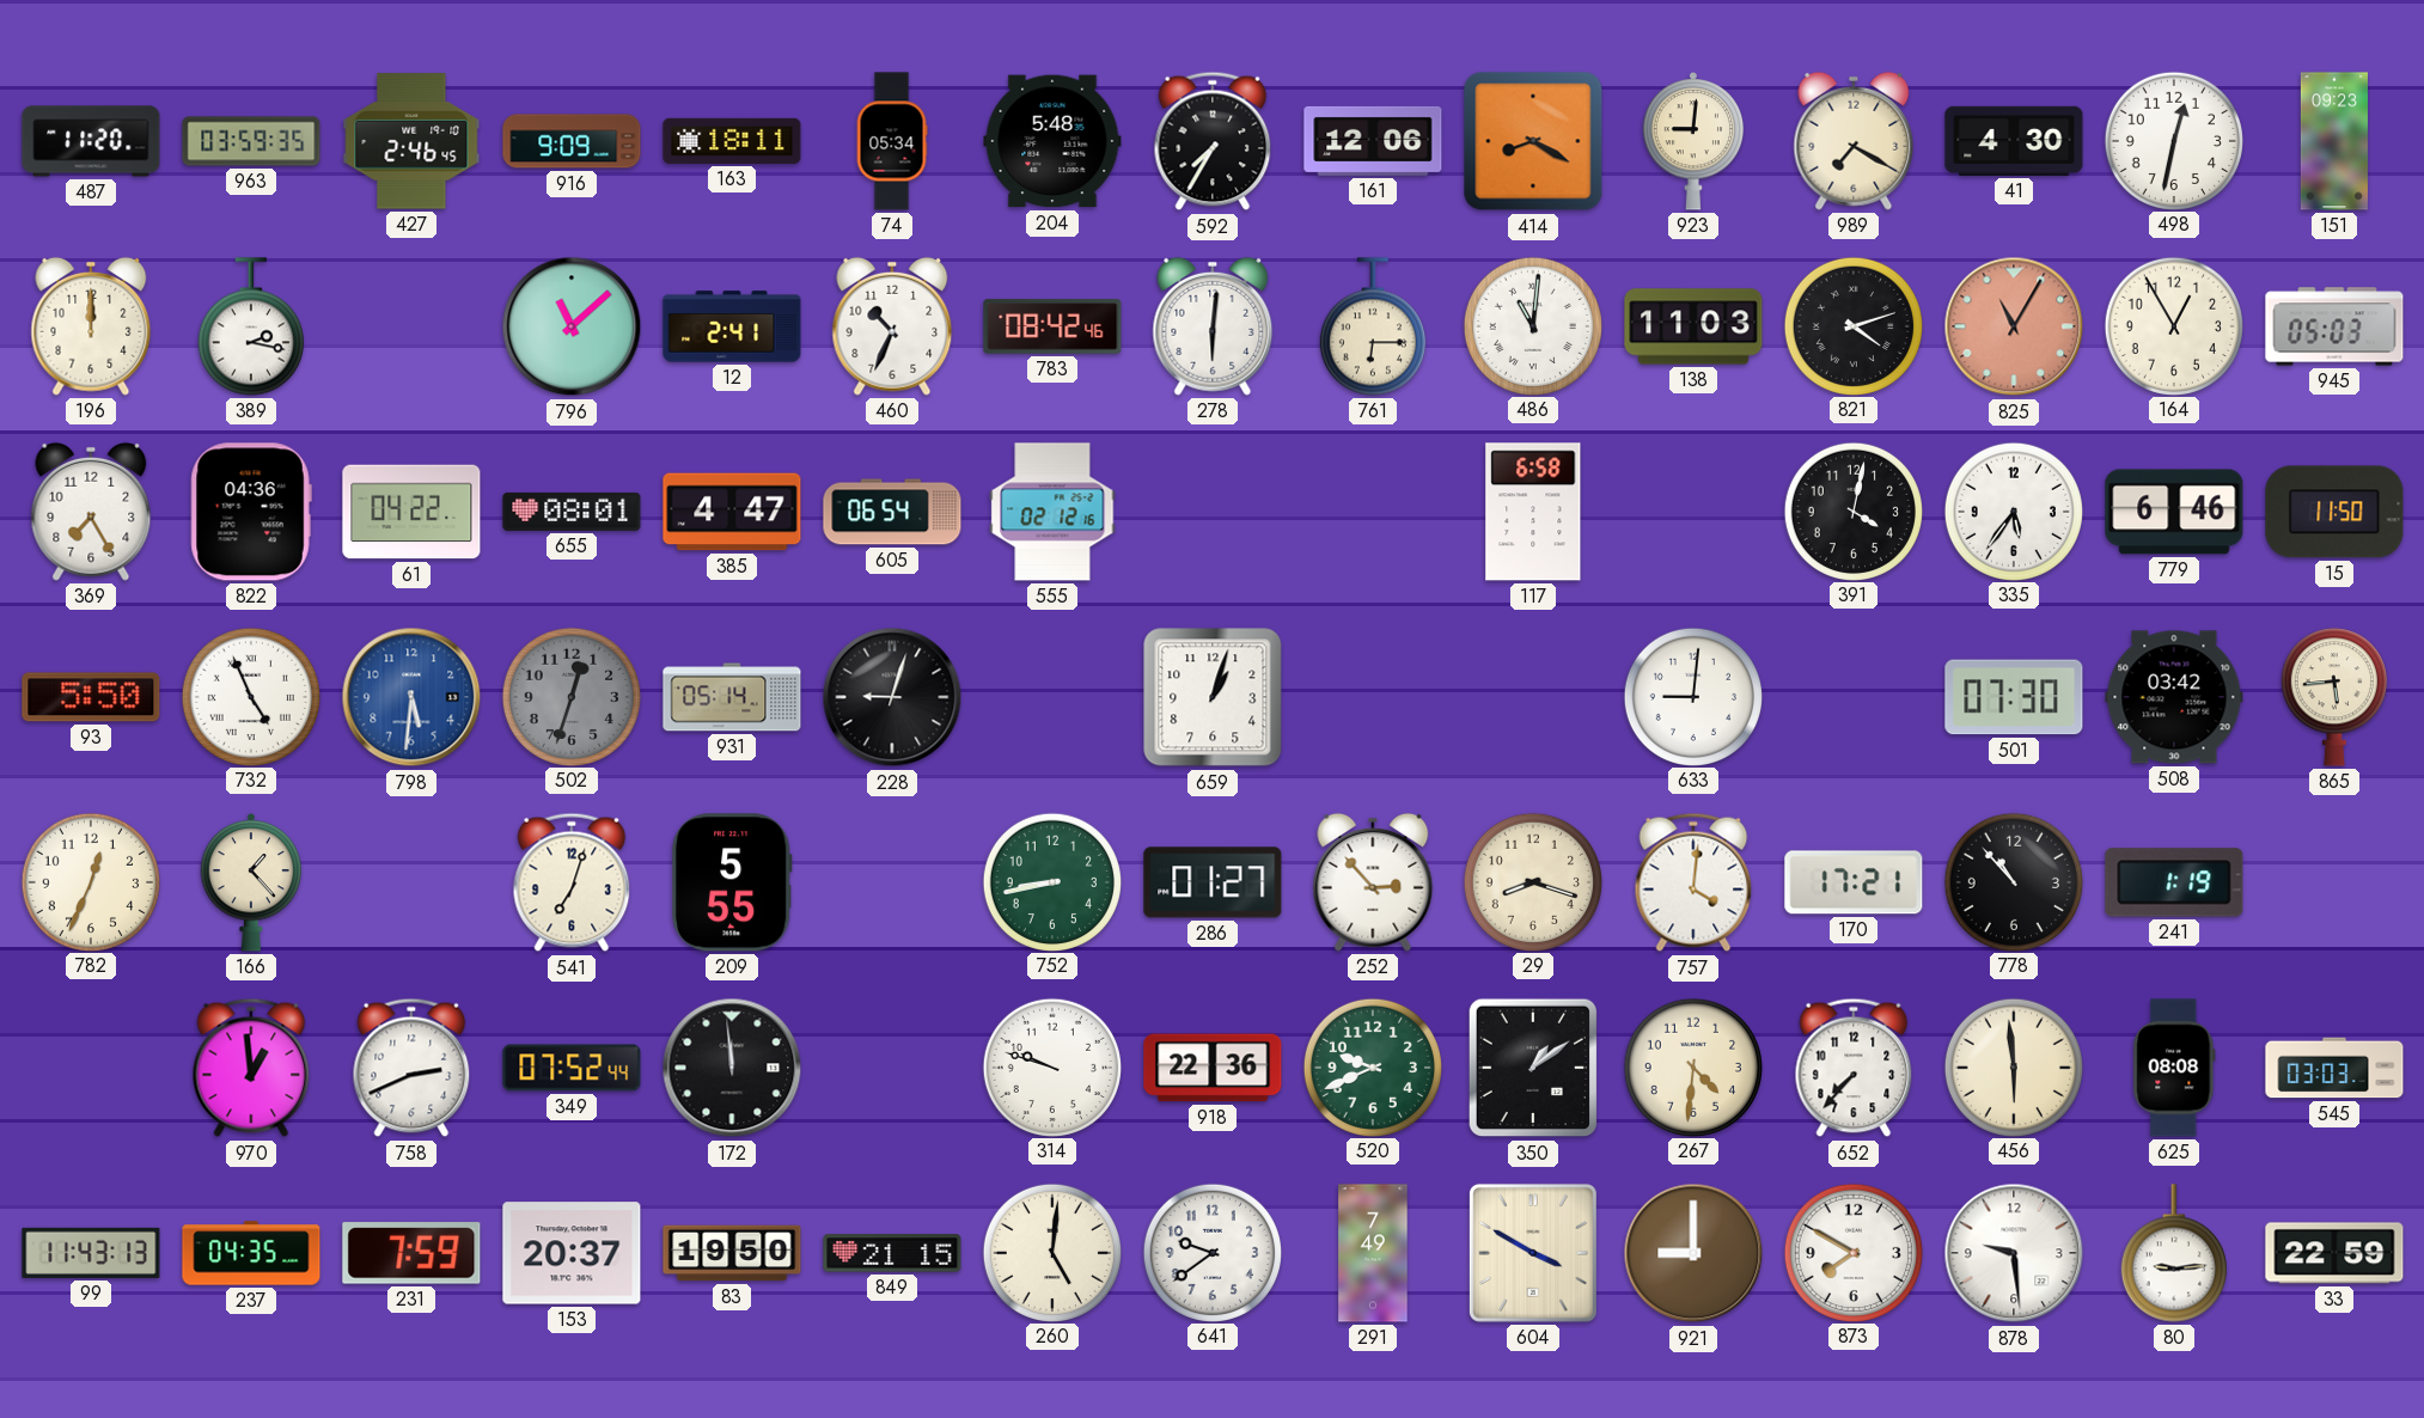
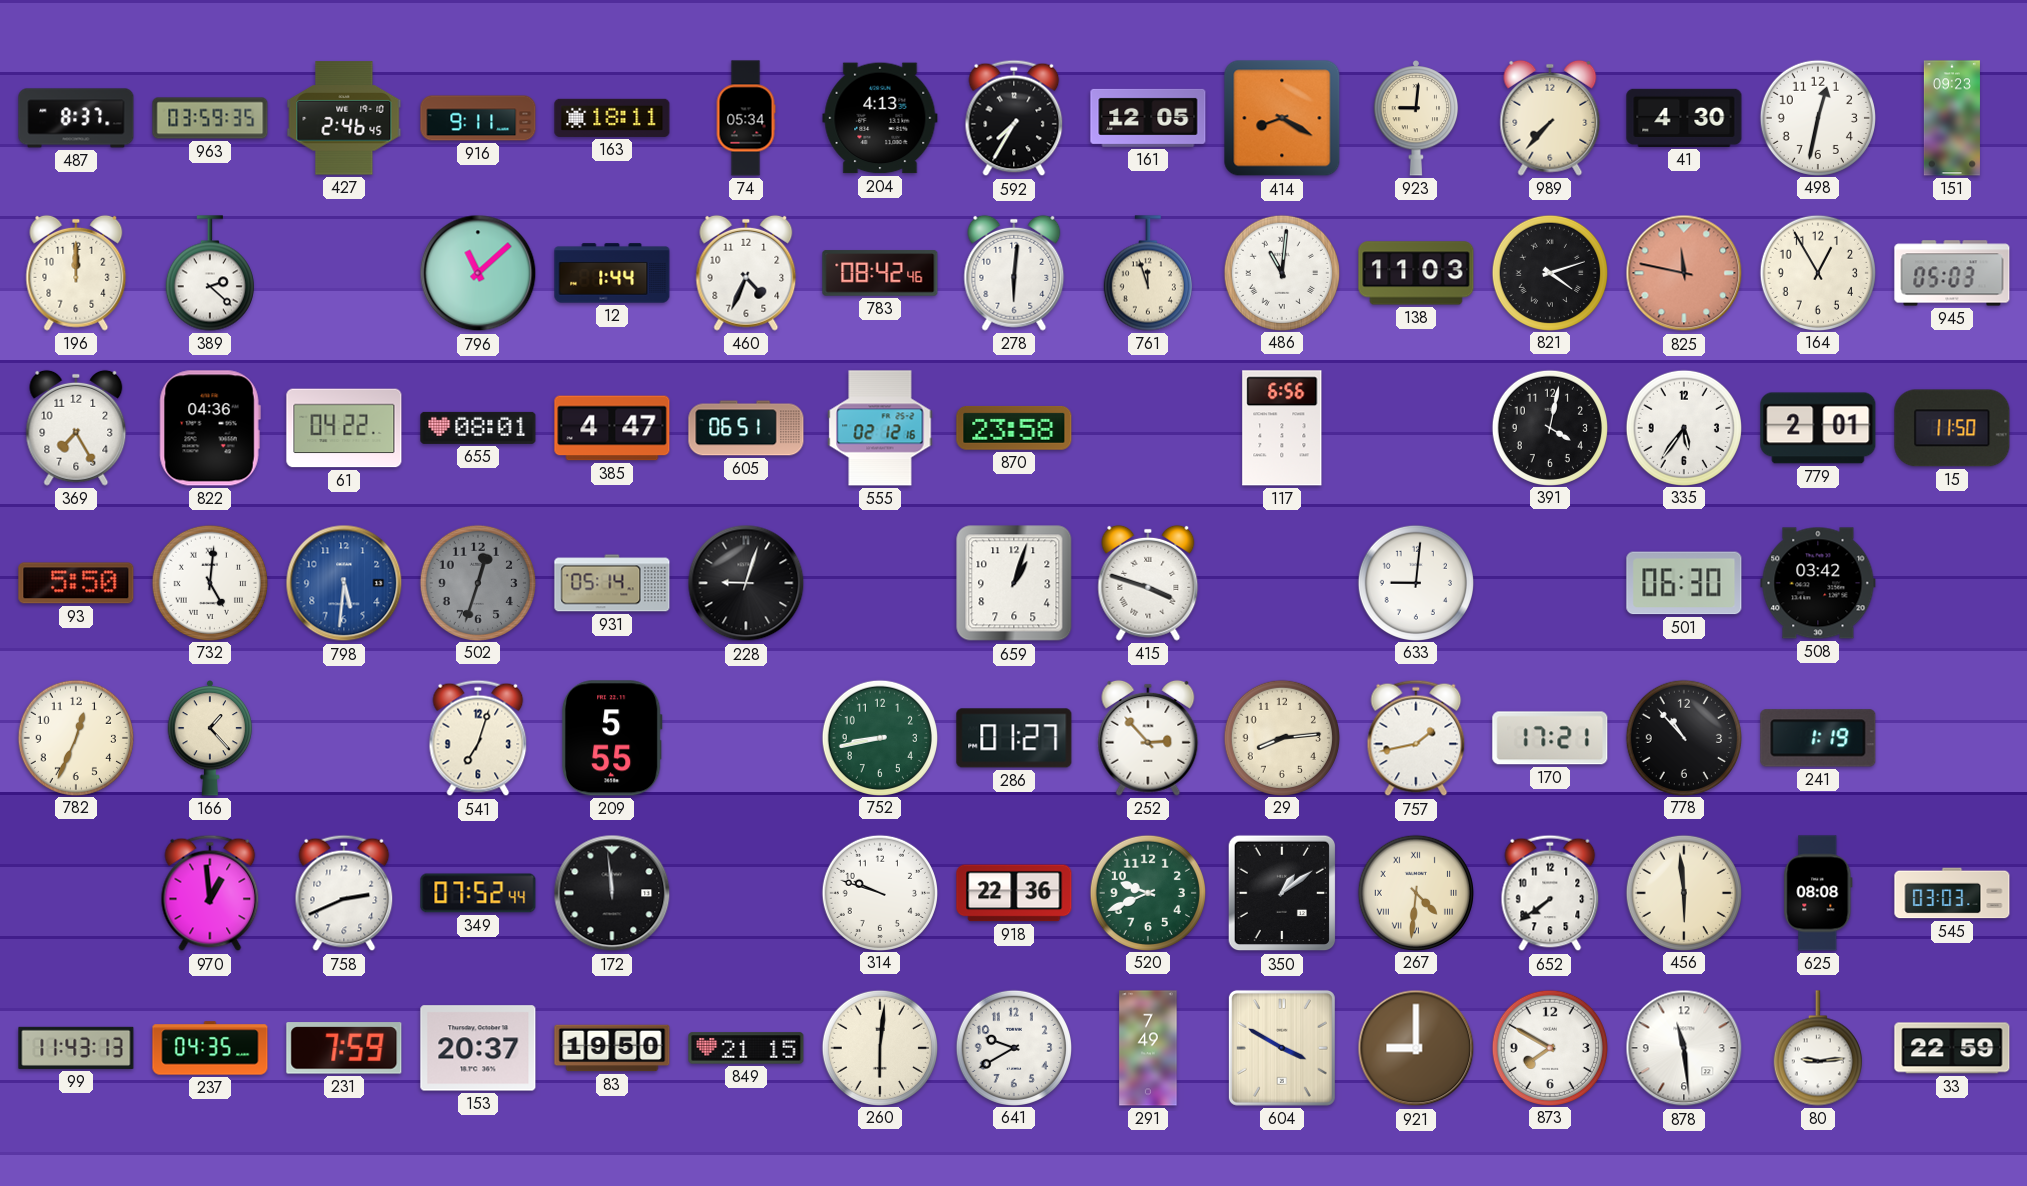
487: 11:20 -> 8:37 (76, 118)
916: 9:09 -> 9:11 (478, 118)
204: 5:48 -> 4:13 (880, 118)
161: 12:06 -> 12:05 (1148, 118)
989: 7:20 -> 7:37 (1550, 118)
389: 2:17 -> 2:22 (210, 273)
12: 2:41 -> 1:44 (612, 273)
460: 10:34 -> 4:34 (746, 273)
761: 6:15 -> 11:57 (1148, 273)
825: 11:05 -> 11:47 (1684, 273)
605: 06:54 -> 06:51 (746, 428)
870: none -> 23:58 (1014, 428)
117: 6:58 -> 6:56 (1282, 428)
779: 6:46 -> 2:01 (1818, 428)
732: 4:56 -> 5:01 (209, 582)
415: none -> 3:48 (1148, 583)
501: 07:30 -> 06:30 (1684, 583)
865: 5:44 -> none (2334, 697)
29: 8:18 -> 8:14 (1281, 737)
757: 4:01 -> 1:43 (1416, 738)
267 numerals: Arabic -> Roman (1415, 892)
652: 7:37 -> 7:39 (1550, 893)
260: 5:01 -> 6:01 (879, 1047)
641: 9:39 -> 9:40 (1013, 1047)
878: 9:29 -> 11:29 (1684, 1048)
